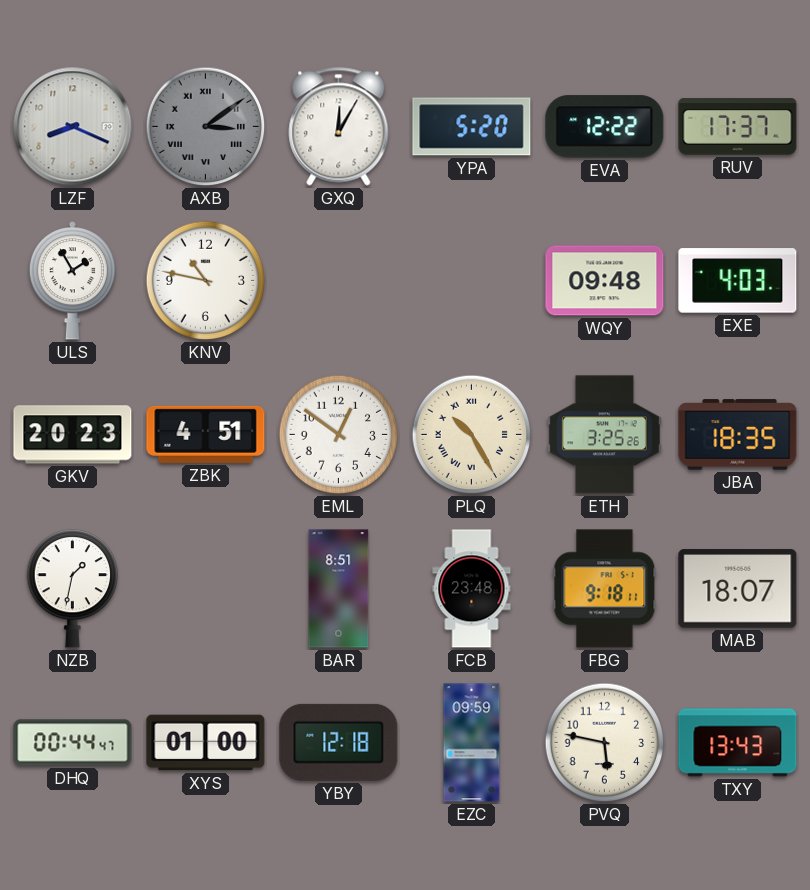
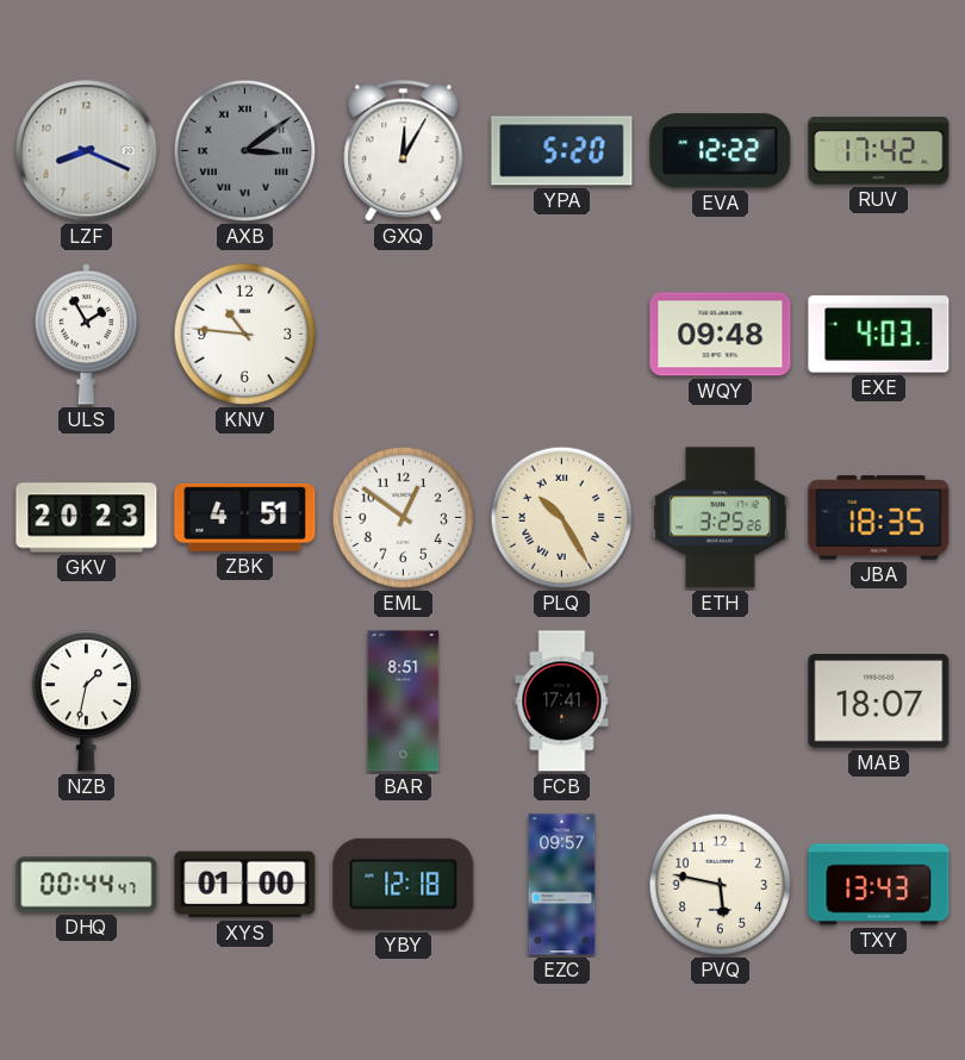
RUV: 17:37 -> 17:42 (879, 151)
KNV: 10:47 -> 10:46 (245, 335)
FCB: 23:48 -> 17:41 (562, 702)
FBG: 9:18 -> none (605, 589)
EZC: 09:59 -> 09:57 (562, 885)
